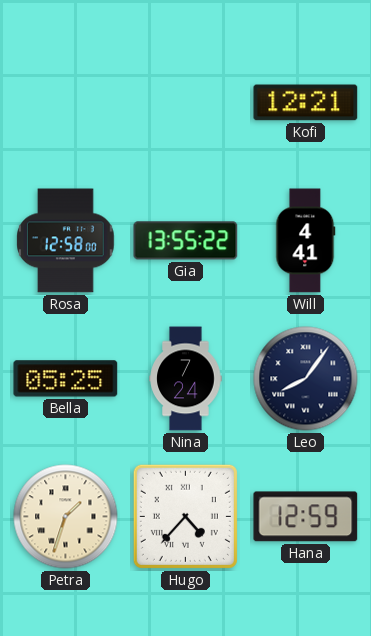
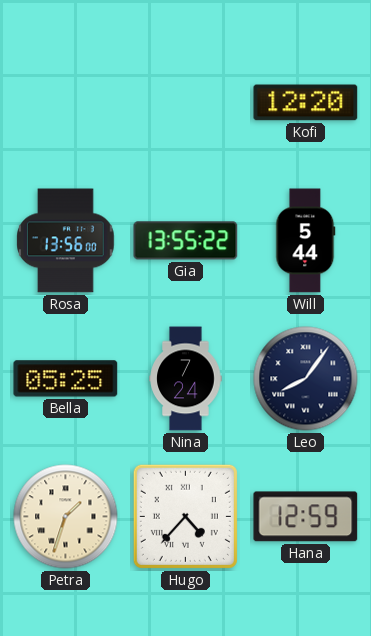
Kofi: 12:21 -> 12:20 (306, 103)
Rosa: 12:58 -> 13:56 (66, 241)
Will: 4:41 -> 5:44 (306, 241)
